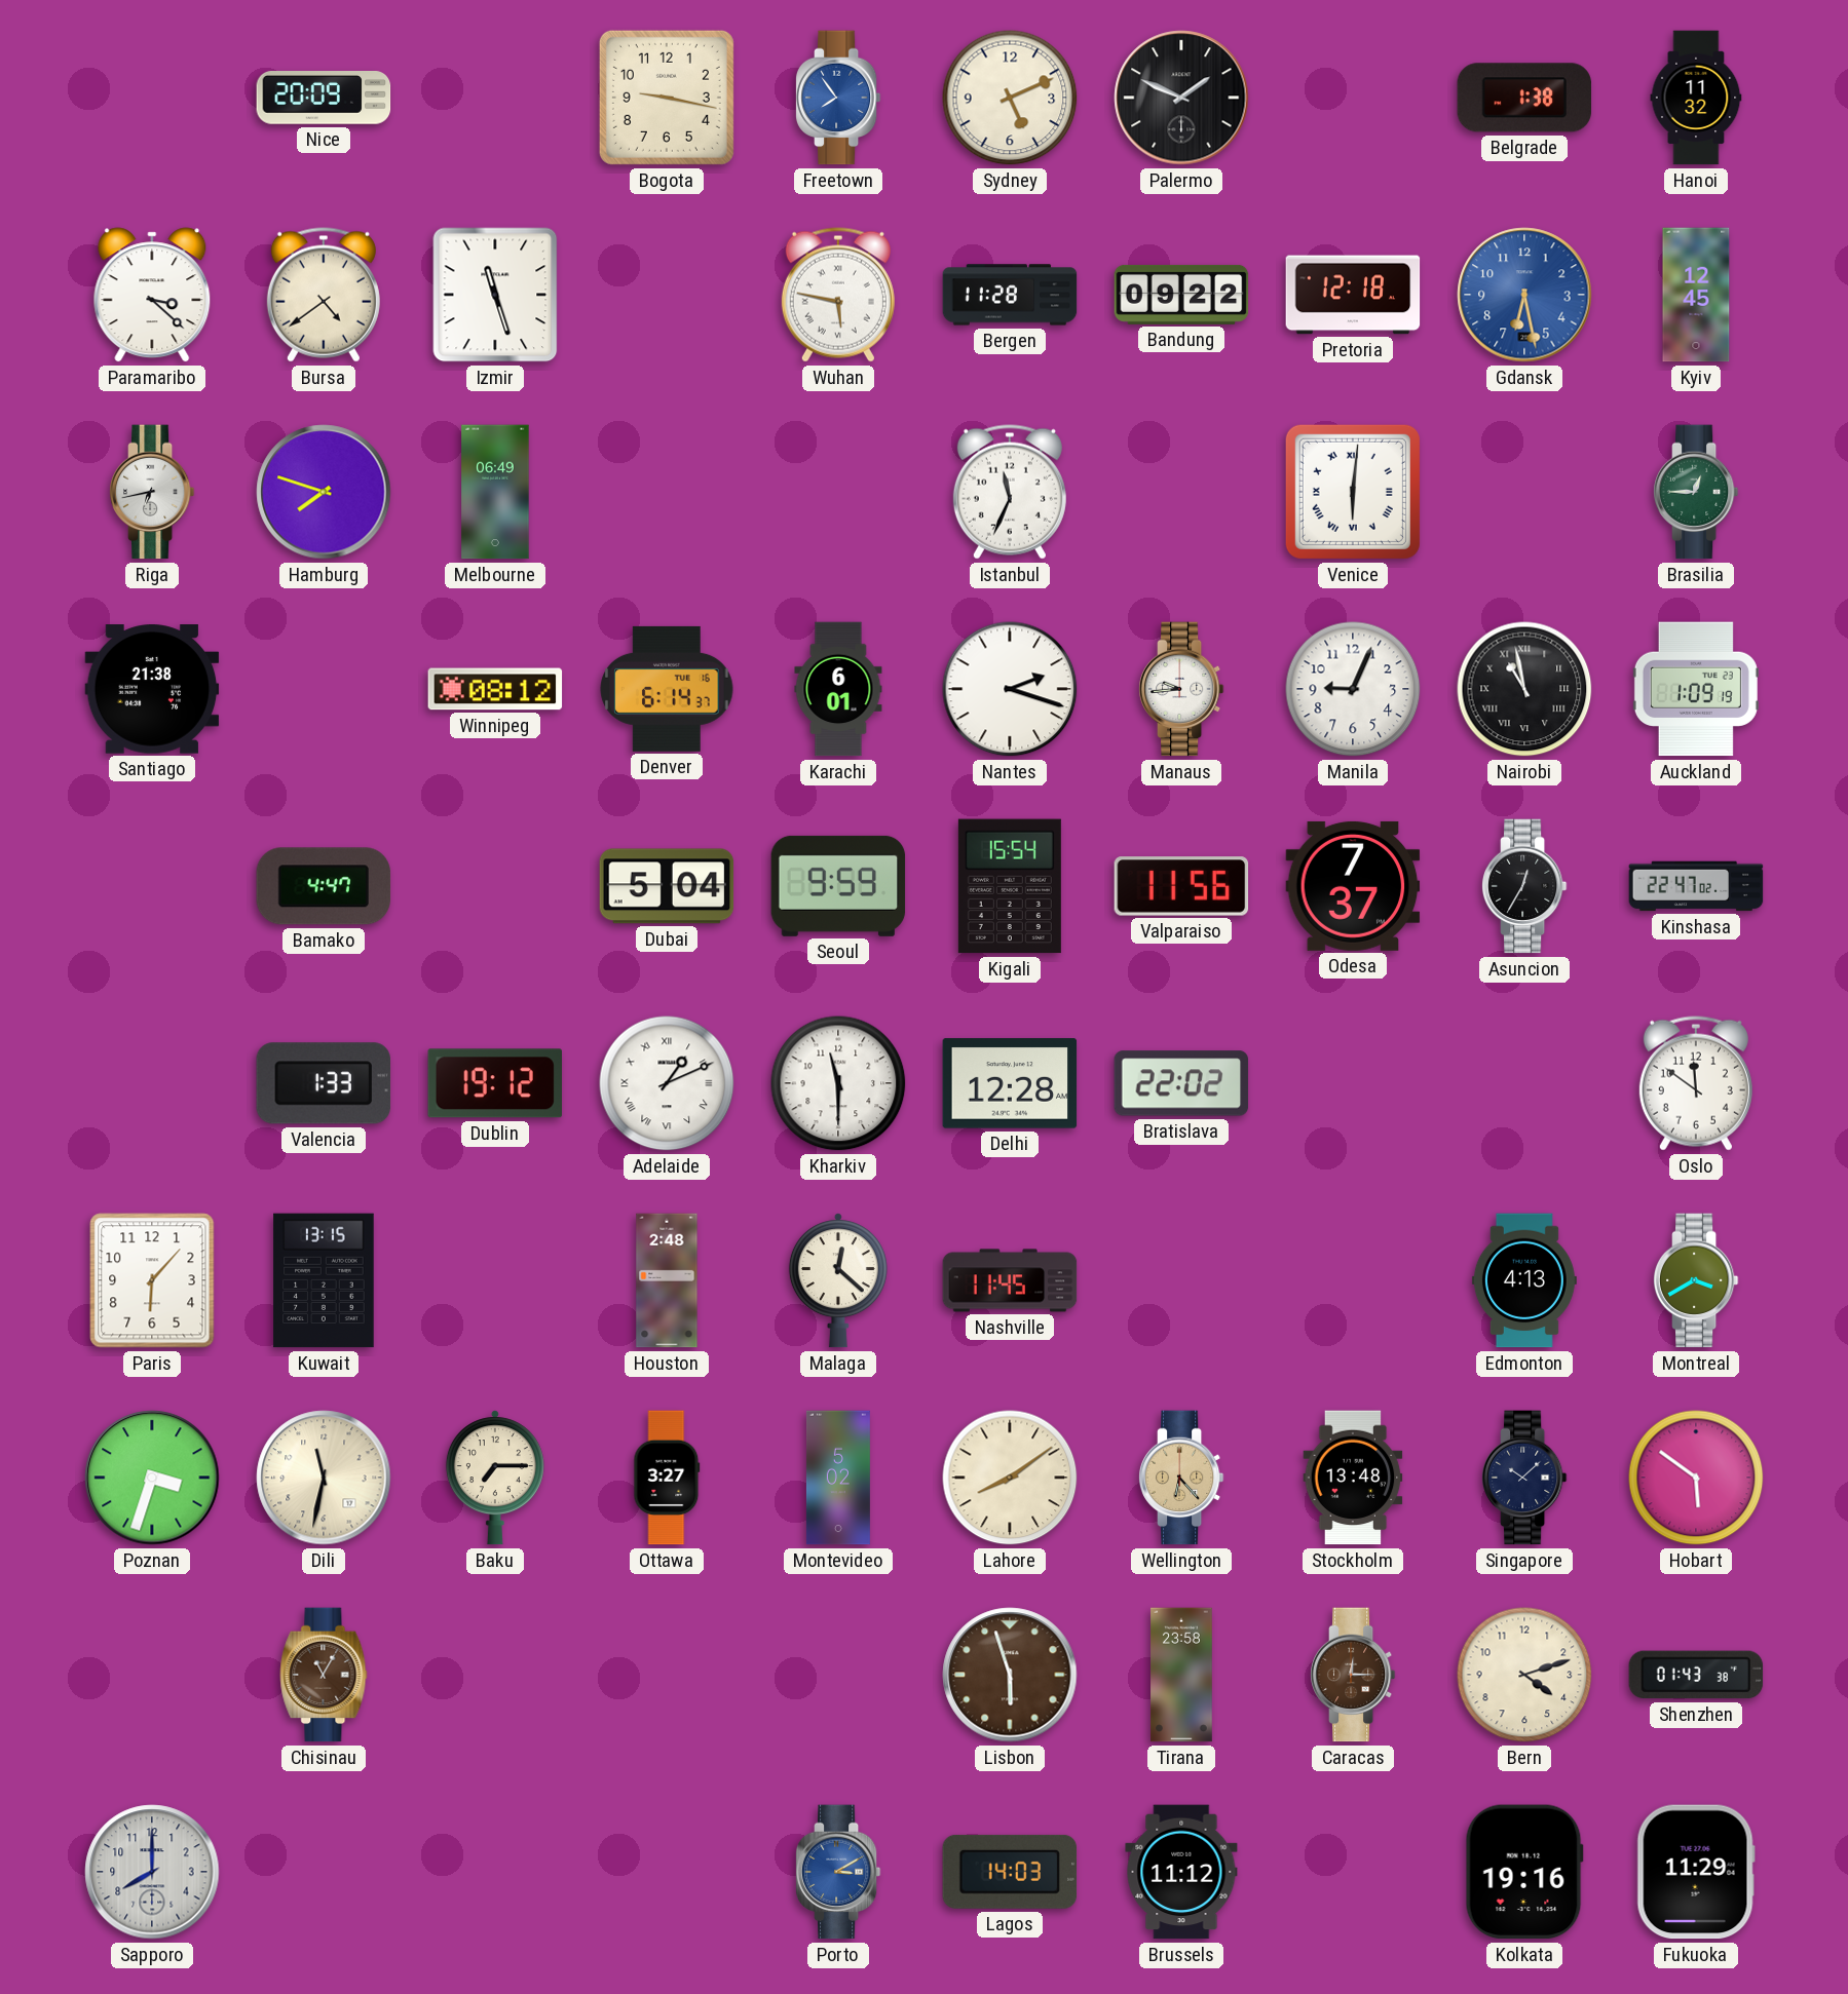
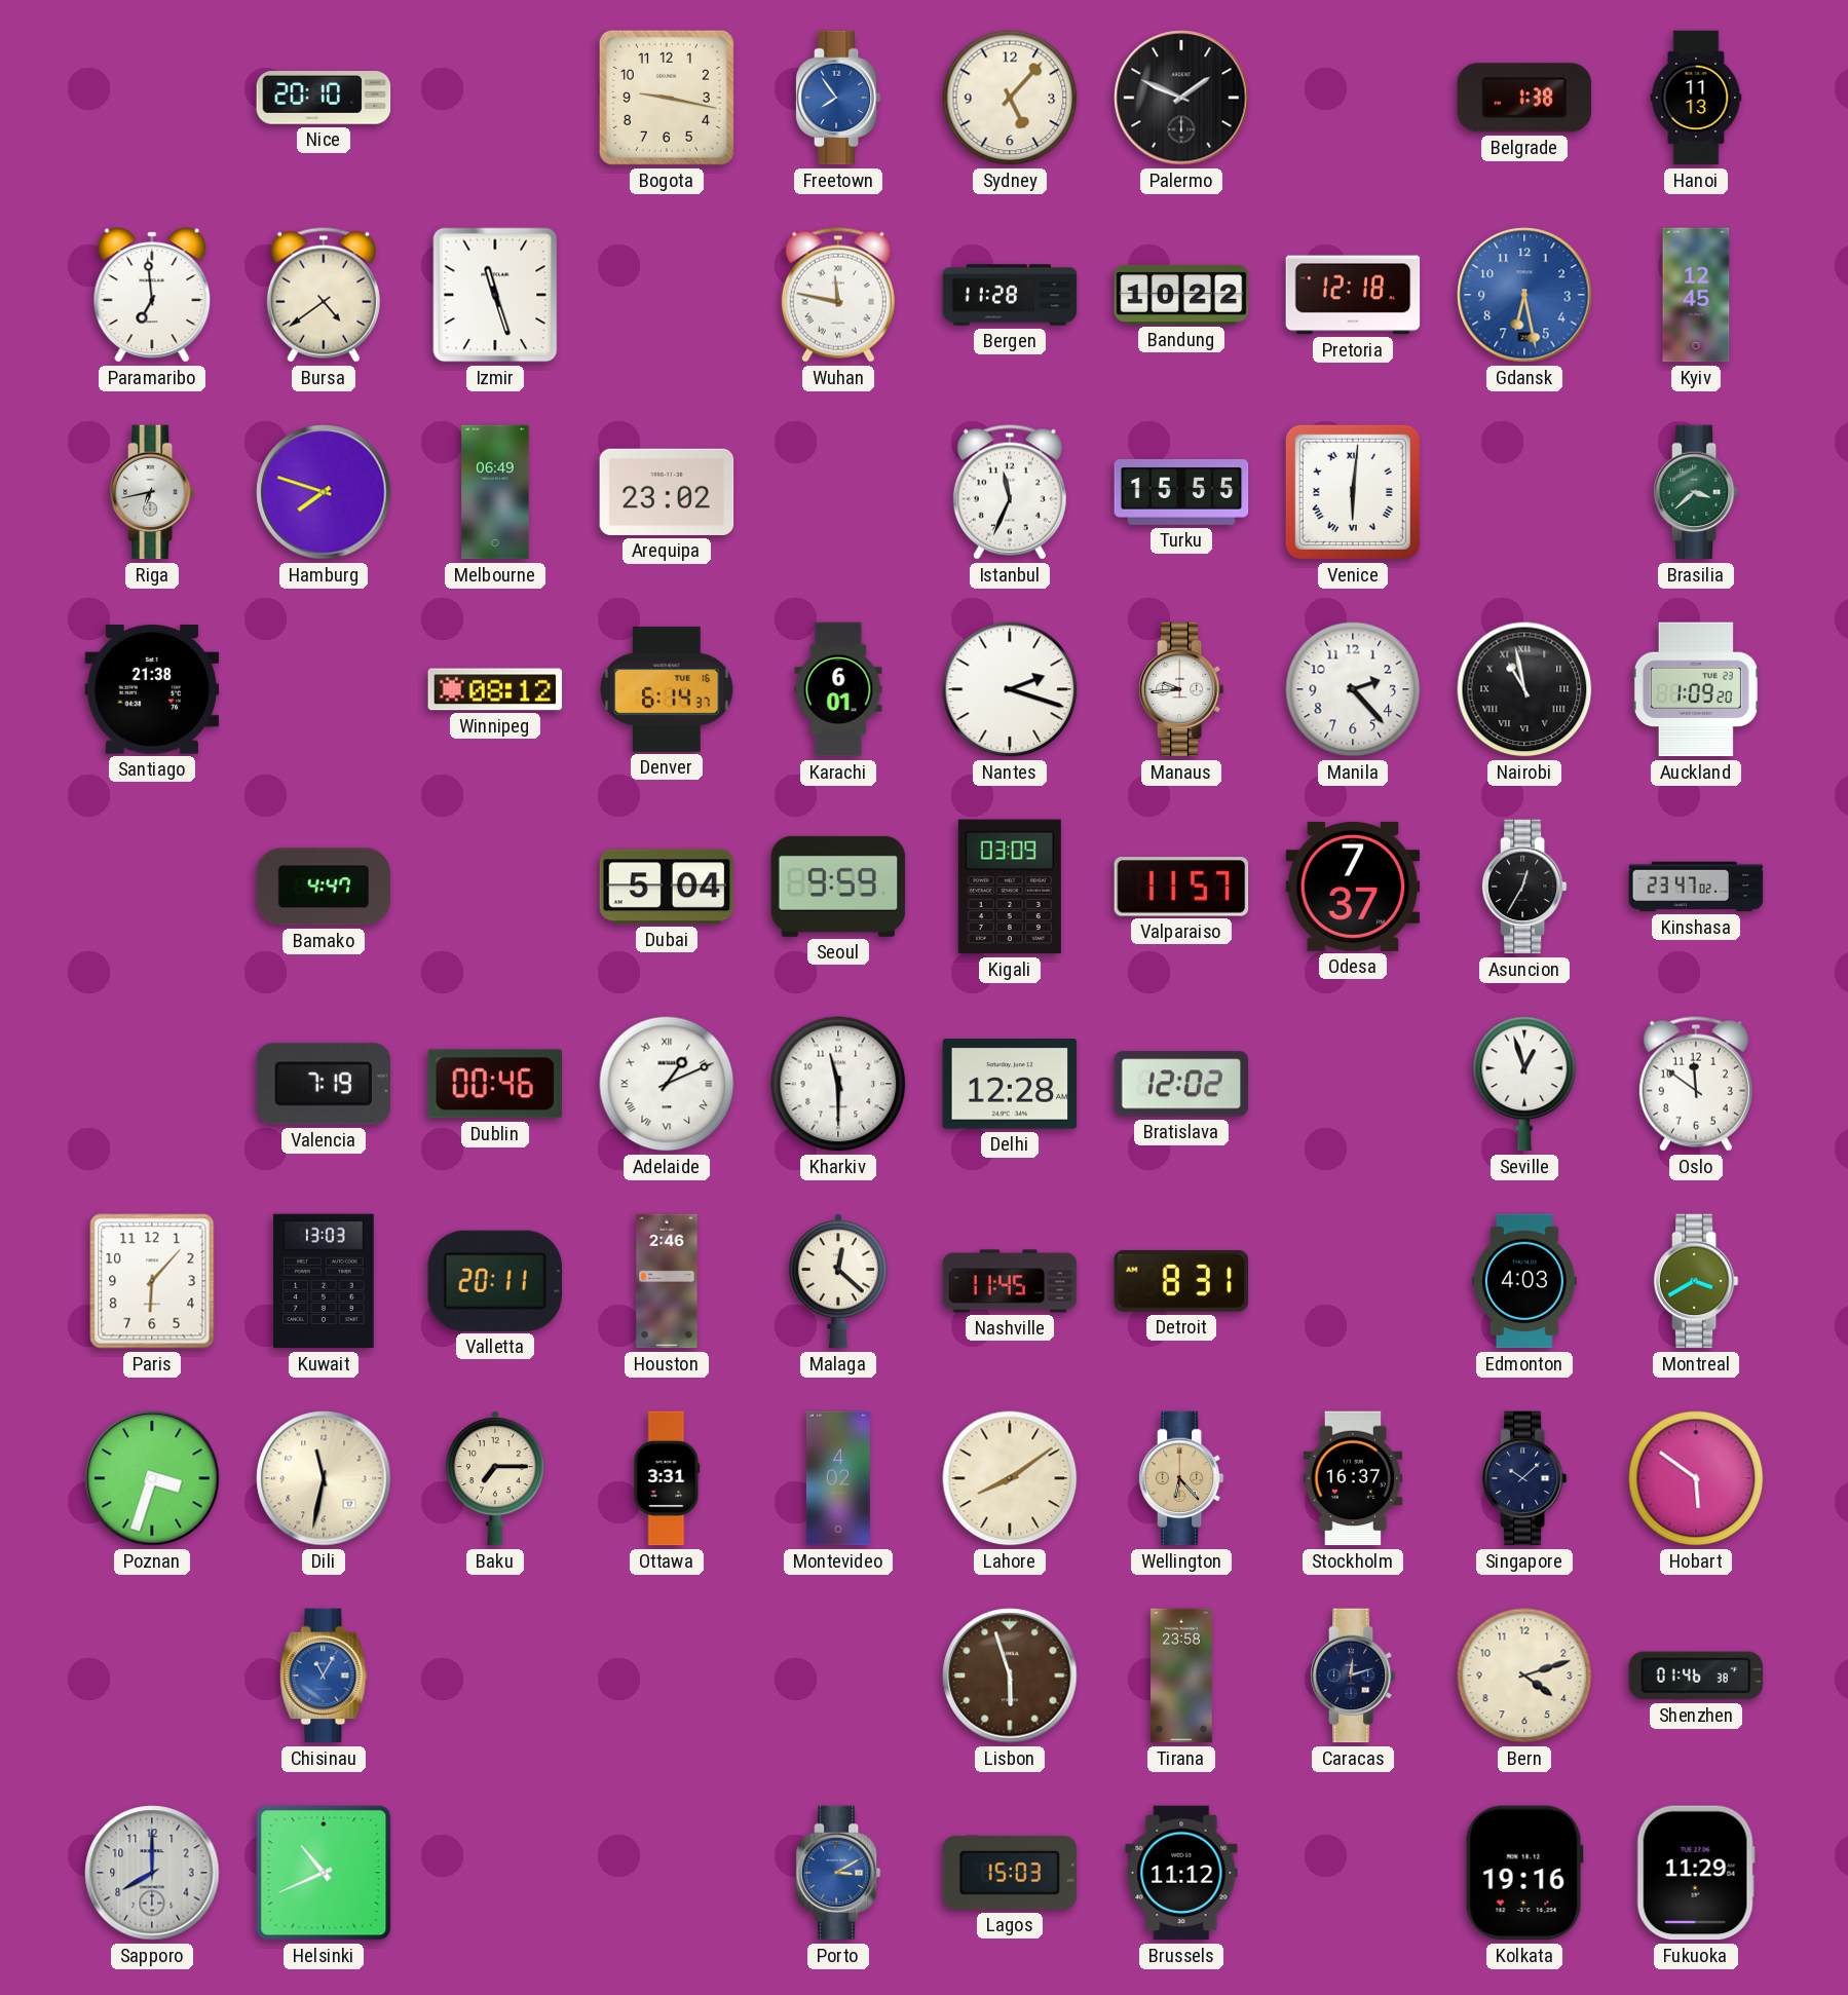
Nice: 20:09 -> 20:10 (324, 99)
Sydney: 5:11 -> 5:07 (1010, 98)
Hanoi: 11:32 -> 11:13 (1696, 98)
Paramaribo: 3:22 -> 6:59 (152, 295)
Wuhan: 5:47 -> 11:47 (838, 295)
Bandung: 09:22 -> 10:22 (1181, 295)
Arequipa: none -> 23:02 (667, 492)
Turku: none -> 15:55 (1181, 492)
Brasilia: 12:45 -> 3:38 (1696, 492)
Manila: 9:04 -> 2:23 (1353, 689)
Auckland: 1:09:19 -> 1:09:20 (1696, 689)
Kigali: 15:54 -> 03:09 (1010, 887)
Valparaiso: 11:56 -> 11:57 (1181, 887)
Kinshasa: 22:47 -> 23:47 (1696, 887)
Valencia: 1:33 -> 7:19 (323, 1084)
Dublin: 19:12 -> 00:46 (494, 1084)
Bratislava: 22:02 -> 12:02 (1181, 1084)
Seville: none -> 12:57 (1524, 1084)
Kuwait: 13:15 -> 13:03 (324, 1281)
Valletta: none -> 20:11 (494, 1281)
Houston: 2:48 -> 2:46 (667, 1281)
Detroit: none -> 8:31 (1180, 1281)
Edmonton: 4:13 -> 4:03 (1524, 1281)
Ottawa: 3:27 -> 3:31 (667, 1478)
Montevideo: 5:02 -> 4:02 (838, 1478)
Stockholm: 13:48 -> 16:37 (1353, 1478)
Chisinau dial: brown -> blue (324, 1676)
Caracas: 12:15 -> 12:12 (1353, 1676)
Caracas dial: brown -> navy (1353, 1676)
Shenzhen: 01:43 -> 01:46 (1696, 1676)
Helsinki: none -> 10:41 (324, 1873)
Lagos: 14:03 -> 15:03 (1010, 1873)
